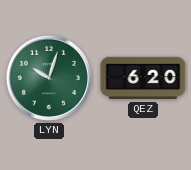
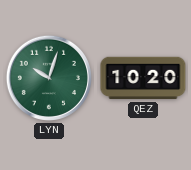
QEZ: 6:20 -> 10:20 (143, 78)
